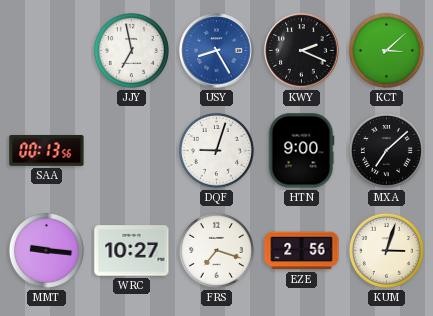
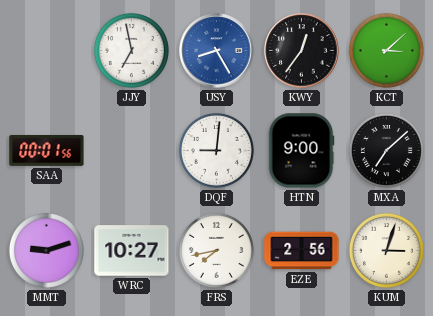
KWY: 2:19 -> 12:36 (302, 51)
SAA: 00:13 -> 00:01 (47, 151)
DQF: 9:03 -> 9:01 (216, 150)
MMT: 9:16 -> 9:12 (46, 250)
FRS: 7:18 -> 7:43 (216, 250)
